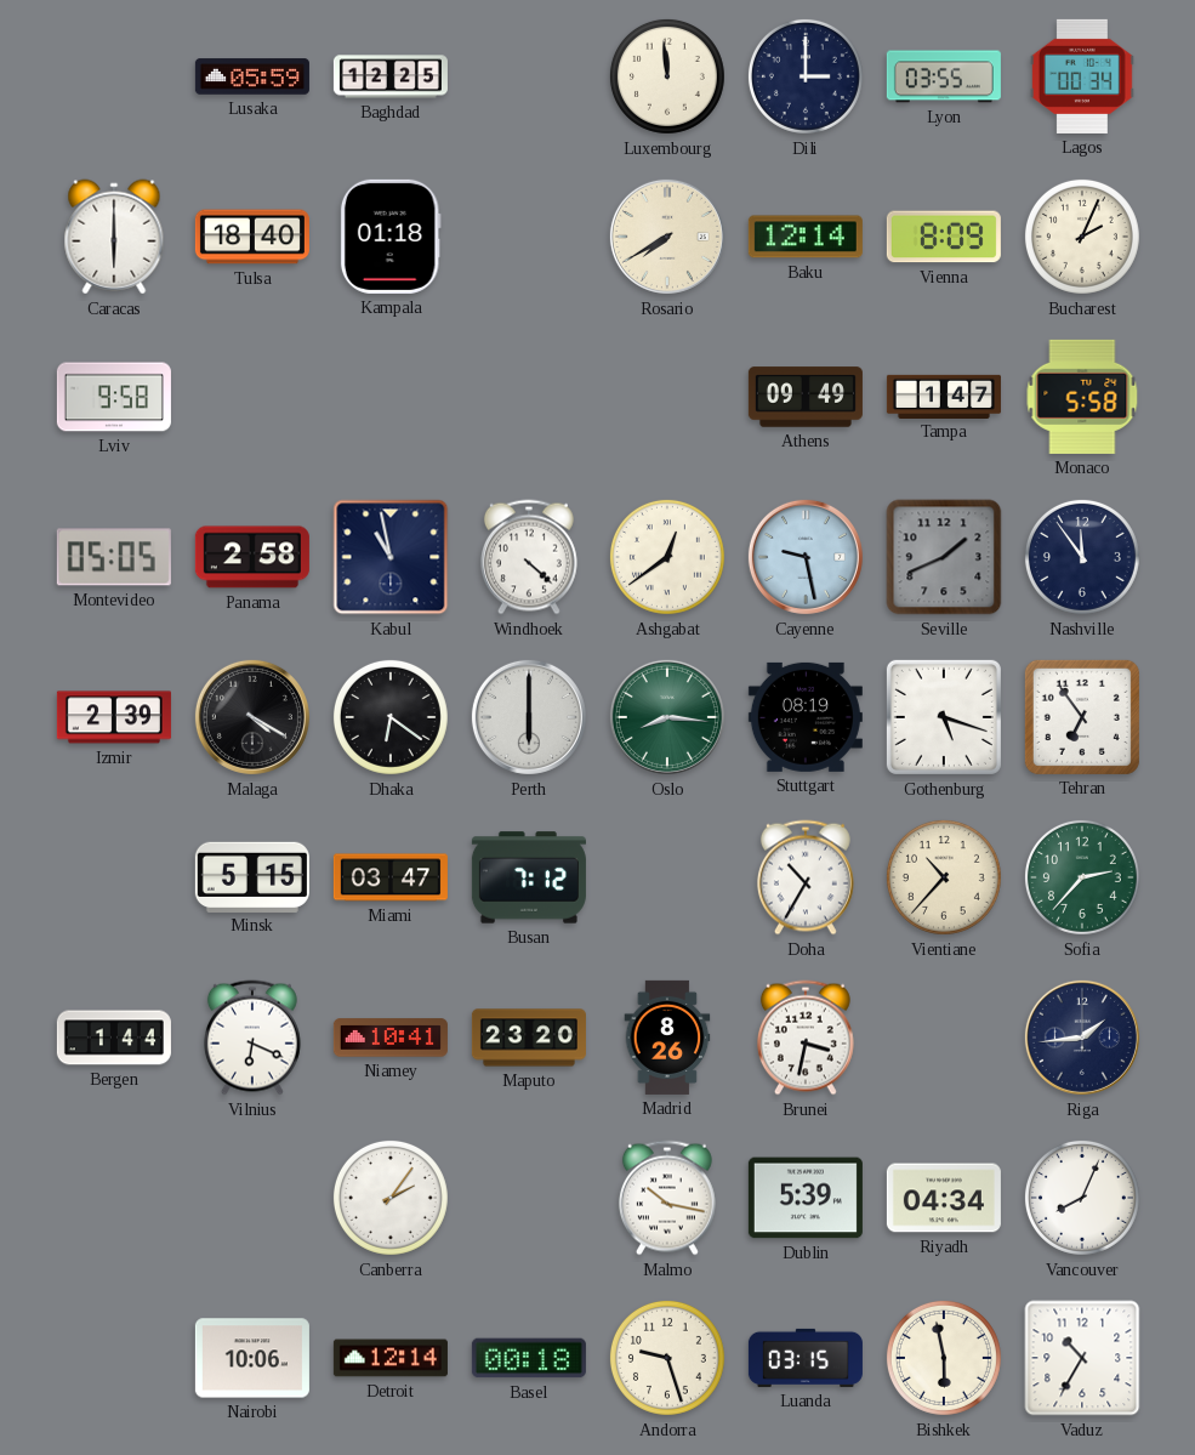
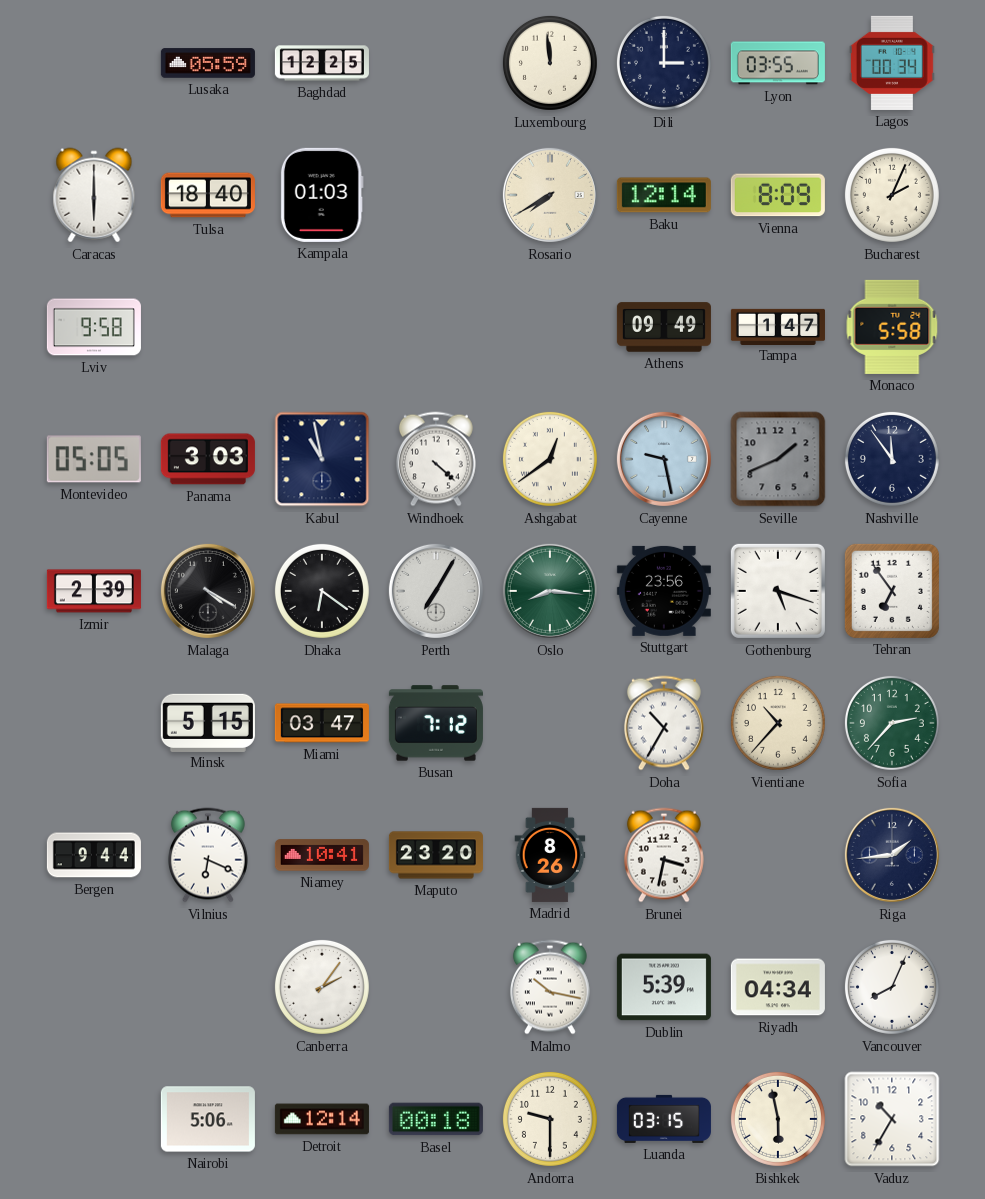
Kampala: 01:18 -> 01:03 (322, 195)
Panama: 2:58 -> 3:03 (208, 459)
Perth: 6:00 -> 7:05 (436, 591)
Stuttgart: 08:19 -> 23:56 (664, 591)
Bergen: 1:44 -> 9:44 (94, 855)
Nairobi: 10:06 -> 5:06 (208, 1119)
Andorra: 9:27 -> 9:30 (550, 1119)
